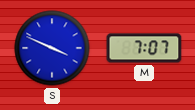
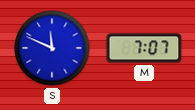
S: 3:49 -> 11:49 (52, 48)
